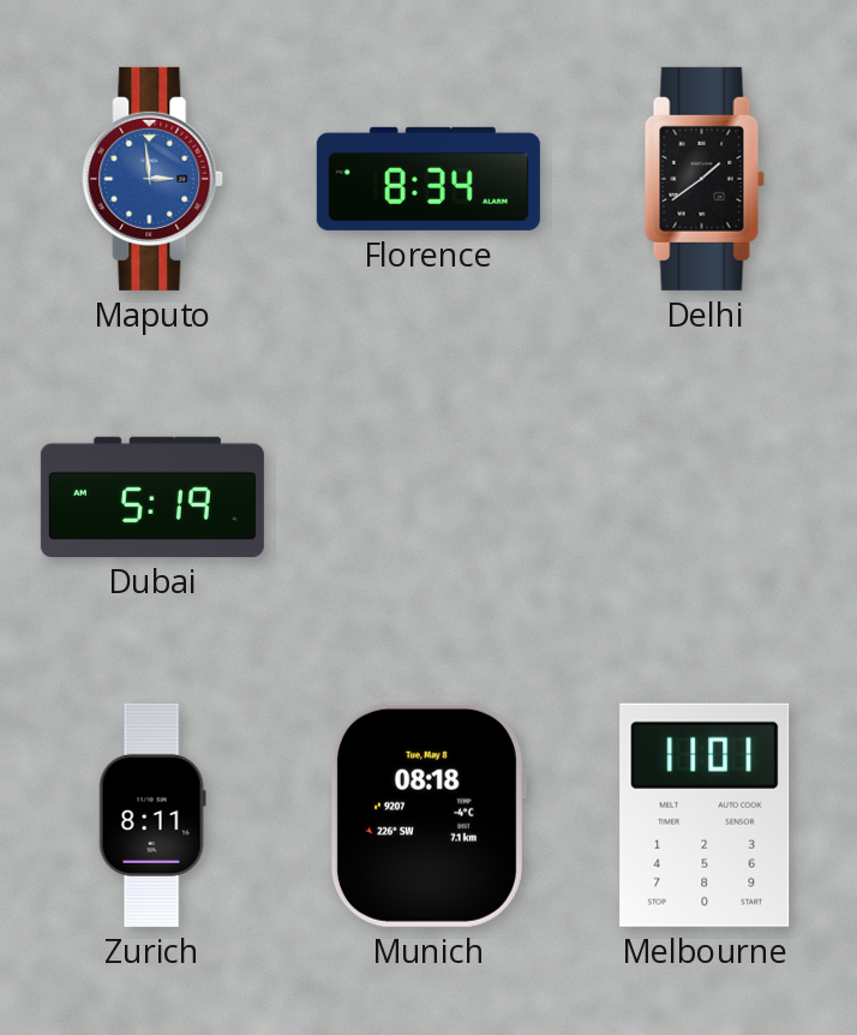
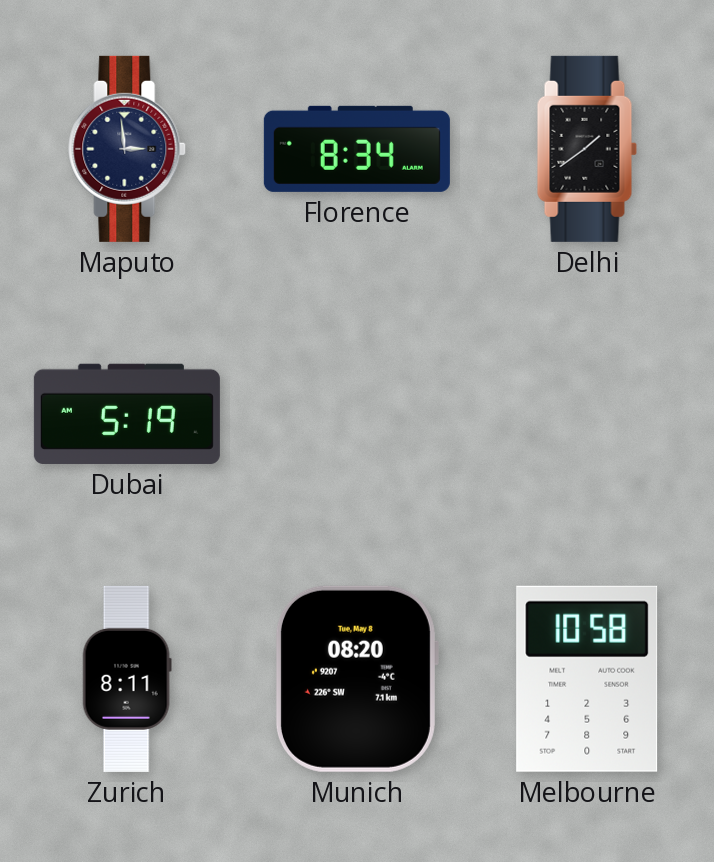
Maputo dial: blue -> navy (128, 149)
Munich: 08:18 -> 08:20 (356, 679)
Melbourne: 11:01 -> 10:58 (587, 679)
